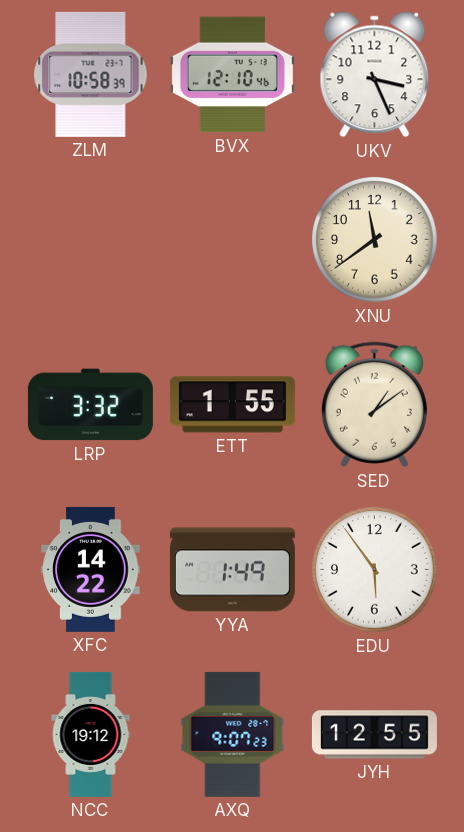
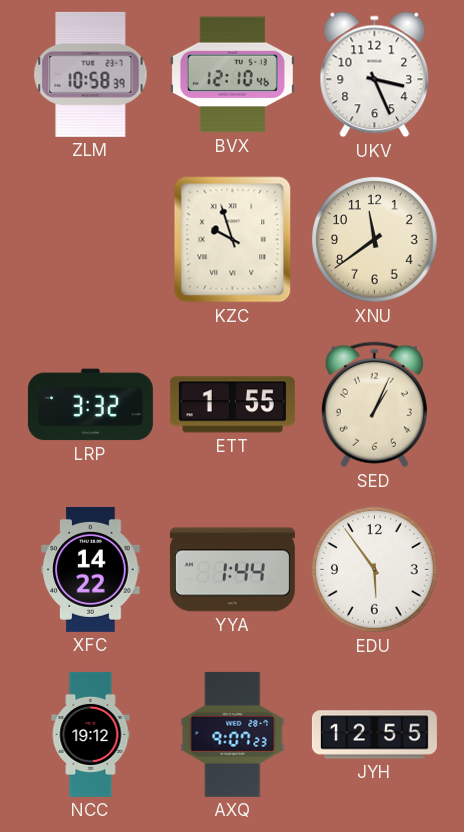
KZC: none -> 9:57 (233, 240)
SED: 1:09 -> 1:04 (374, 405)
YYA: 1:49 -> 1:44 (232, 570)
